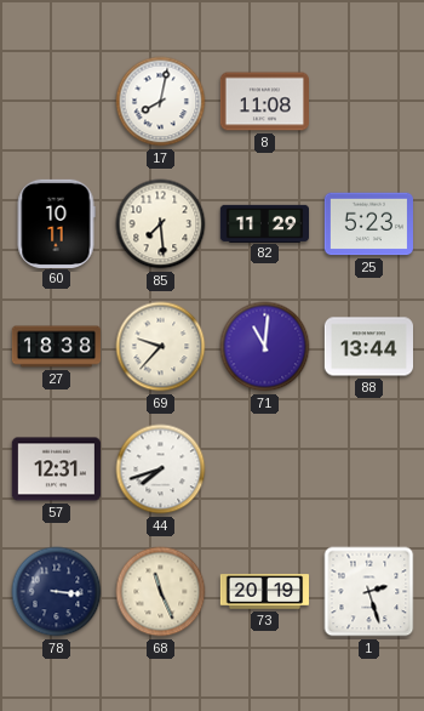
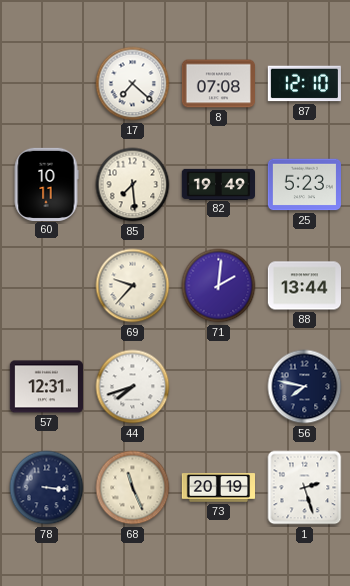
17: 8:02 -> 7:22 (133, 84)
8: 11:08 -> 07:08 (218, 84)
87: none -> 12:10 (304, 84)
82: 11:29 -> 19:49 (218, 184)
27: 18:38 -> none (57, 347)
71: 11:01 -> 2:01 (219, 286)
56: none -> 7:47 (305, 387)
